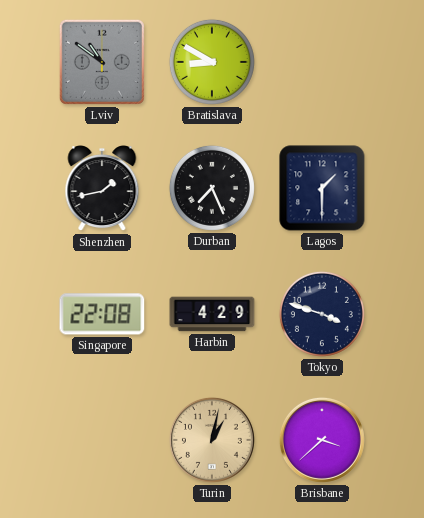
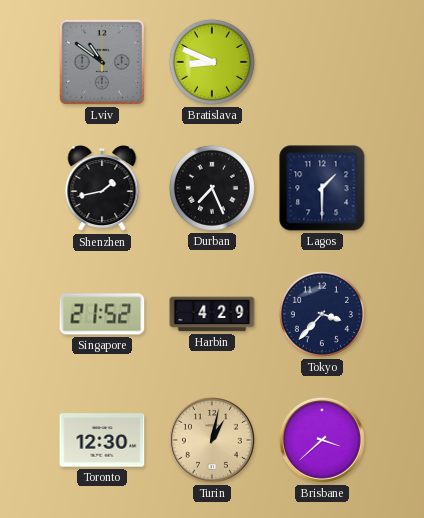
Bratislava: 8:50 -> 8:49 (212, 62)
Singapore: 22:08 -> 21:52 (102, 314)
Tokyo: 3:48 -> 3:37 (322, 314)
Toronto: none -> 12:30 (102, 440)
